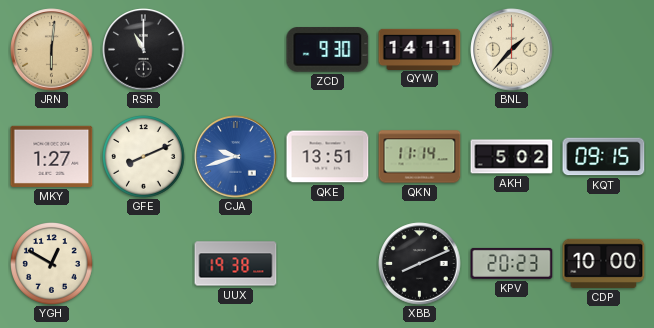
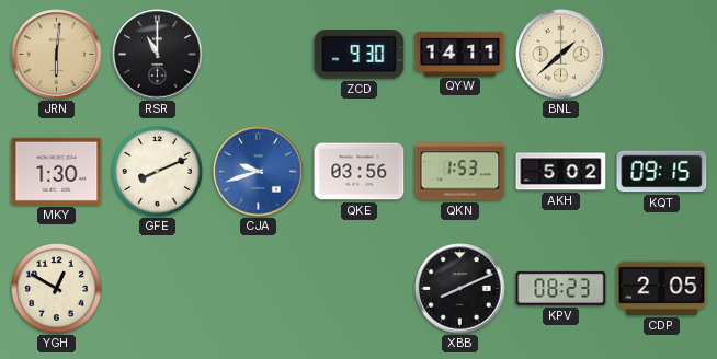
BNL: 1:37 -> 1:38 (561, 55)
MKY: 1:27 -> 1:30 (57, 171)
QKE: 13:51 -> 03:56 (360, 172)
QKN: 11:14 -> 1:53 (460, 172)
UUX: 19:38 -> none (236, 264)
KPV: 20:23 -> 08:23 (561, 288)
CDP: 10:00 -> 2:05 (662, 288)
